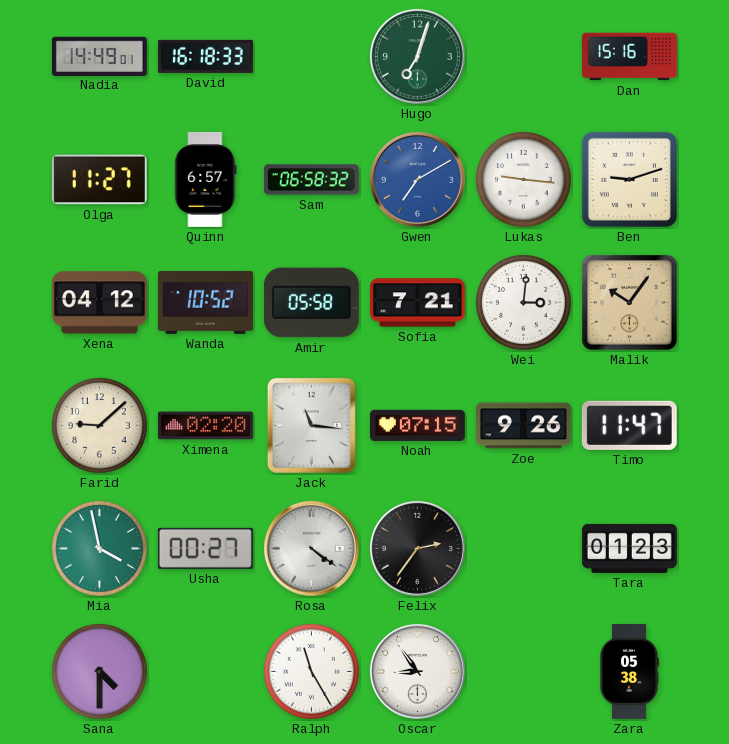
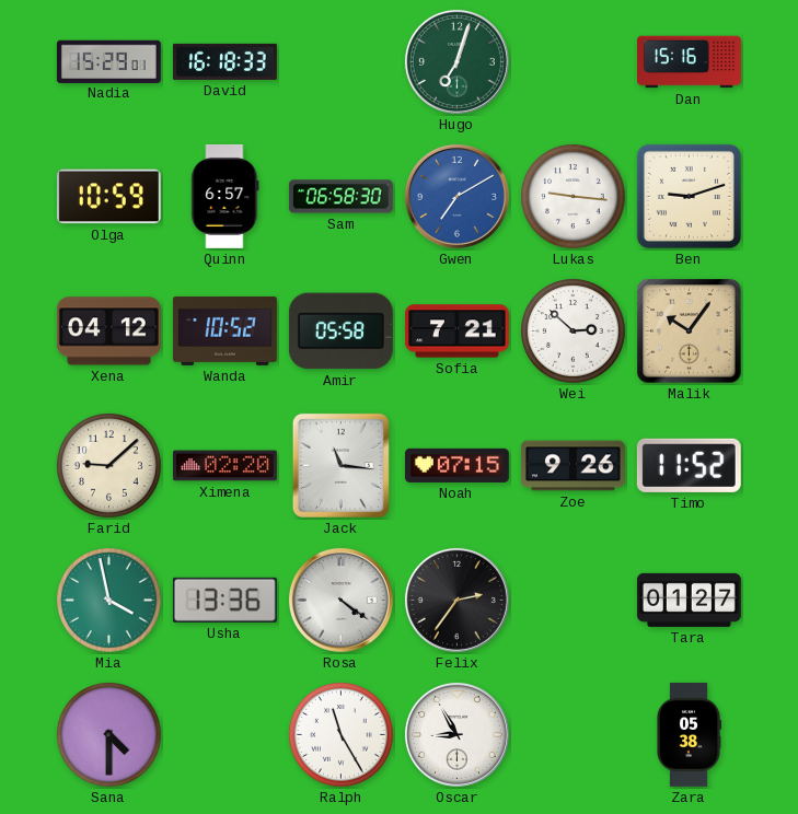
Nadia: 14:49 -> 15:29 (108, 61)
Olga: 11:27 -> 10:59 (108, 197)
Sam: 06:58:32 -> 06:58:30 (340, 197)
Wei: 3:01 -> 2:52 (574, 332)
Timo: 11:47 -> 11:52 (689, 465)
Usha: 00:27 -> 13:36 (224, 600)
Tara: 01:23 -> 01:27 (689, 600)
Oscar: 8:54 -> 8:55 (456, 734)
